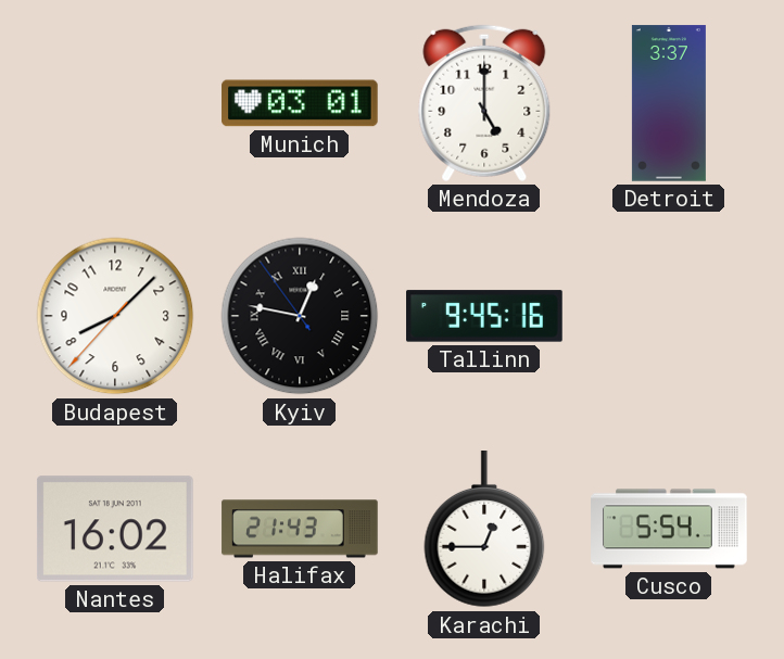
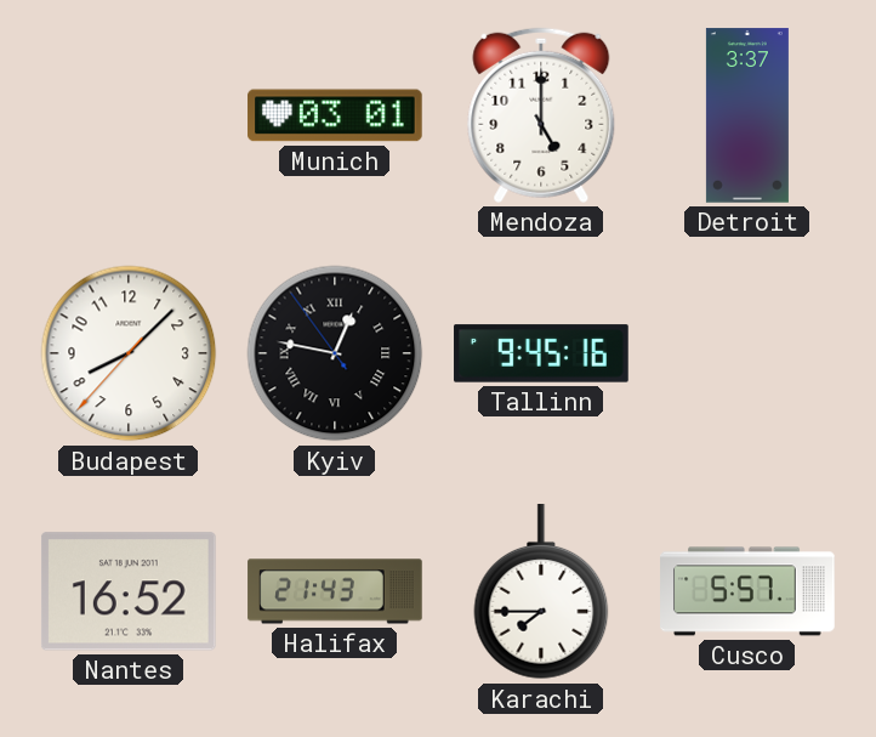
Nantes: 16:02 -> 16:52 (129, 591)
Karachi: 12:45 -> 7:45 (541, 593)
Cusco: 5:54 -> 5:57 (747, 591)
